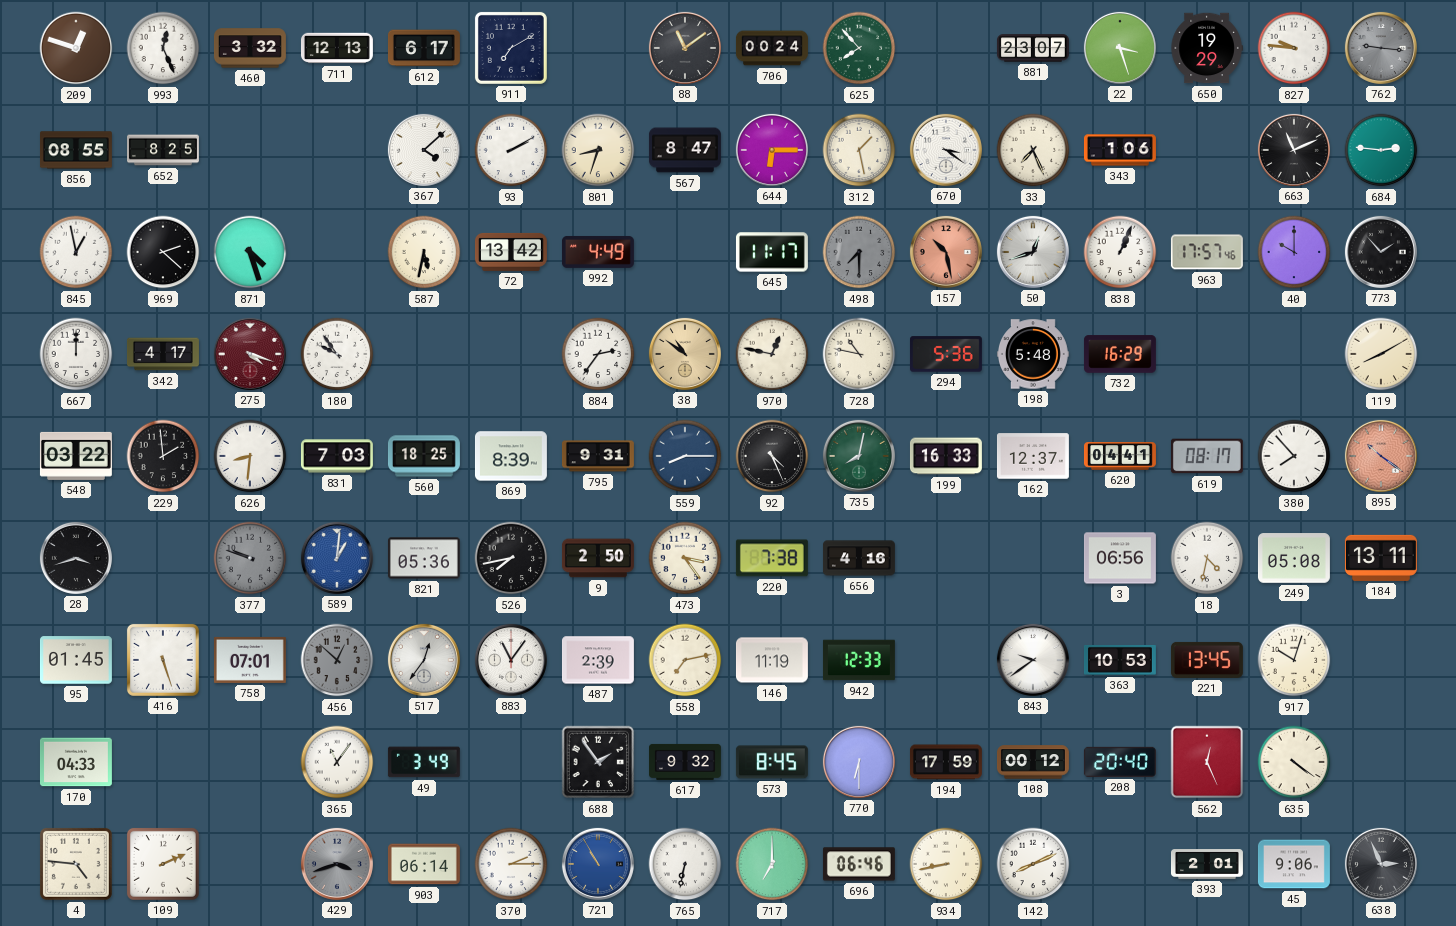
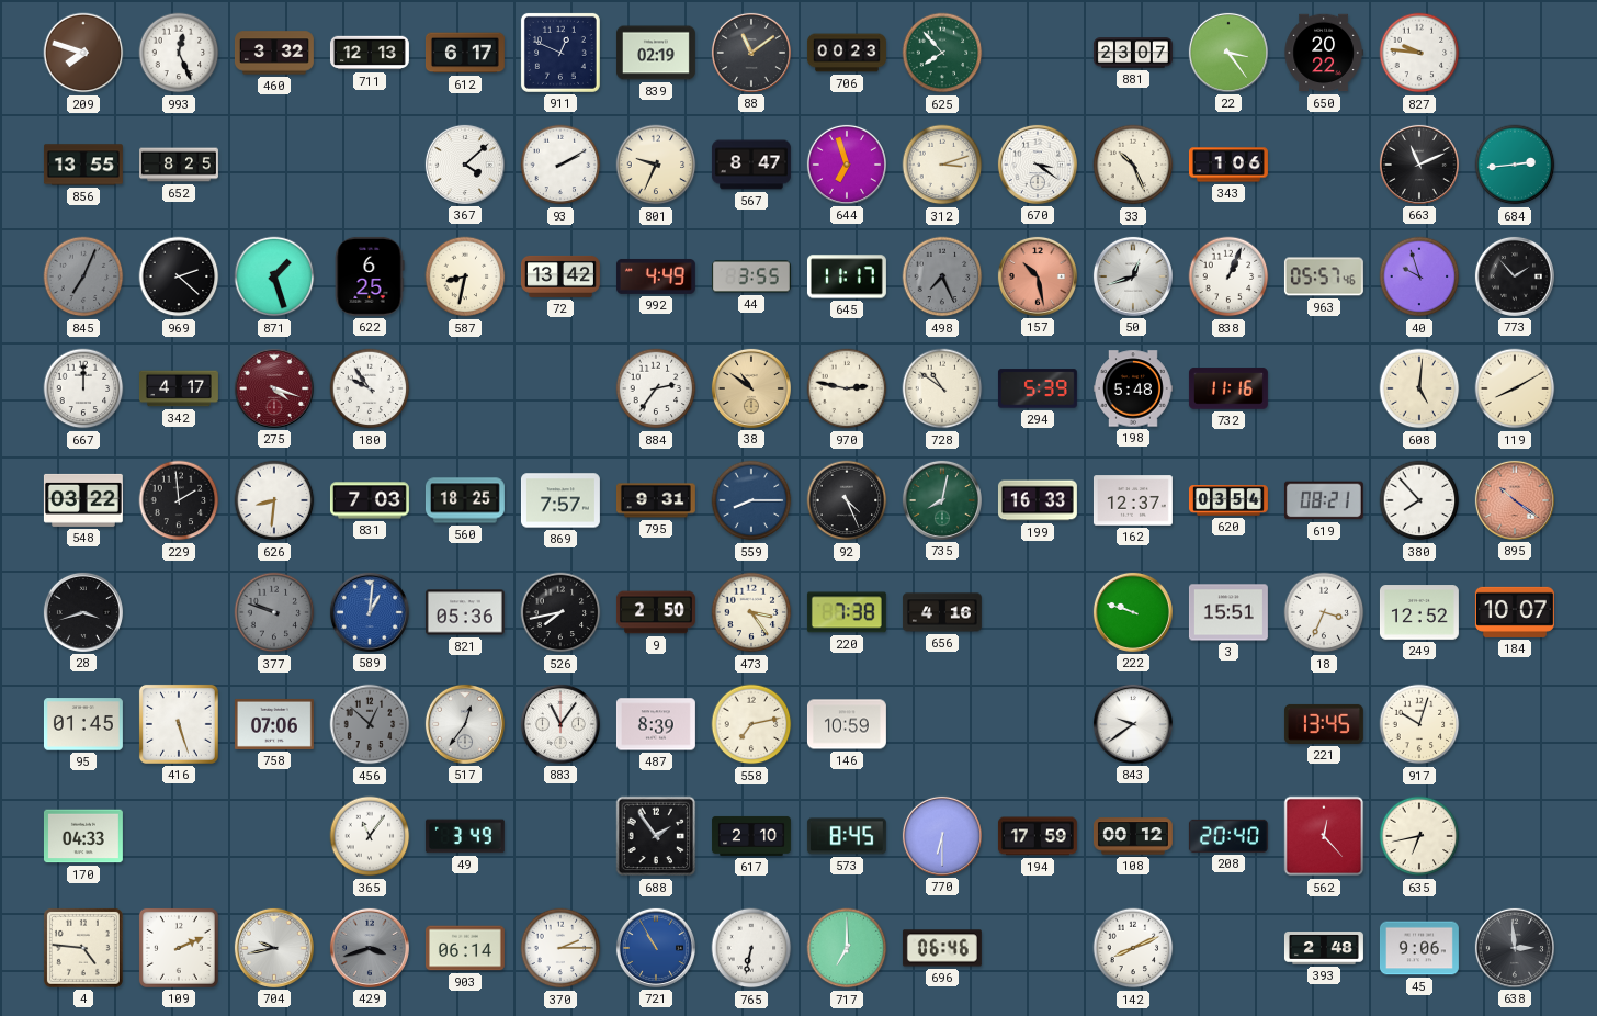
209: 12:48 -> 7:48 (83, 53)
911: 7:10 -> 12:49 (560, 53)
839: none -> 02:19 (656, 53)
706: 00:24 -> 00:23 (847, 53)
22: 3:27 -> 3:24 (1228, 53)
650: 19:29 -> 20:22 (1324, 53)
762: 9:16 -> none (1381, 48)
856: 08:55 -> 13:55 (83, 165)
801: 8:33 -> 9:34 (656, 165)
644: 6:15 -> 6:57 (847, 165)
312: 1:28 -> 3:12 (942, 165)
33: 7:26 -> 10:26 (1133, 165)
684: 2:46 -> 2:44 (1515, 165)
845: 12:58 -> 7:04 (83, 276)
845 dial: white -> grey (83, 276)
871: 4:27 -> 1:27 (274, 276)
622: none -> 6:25 (370, 276)
587: 5:32 -> 8:32 (465, 276)
44: none -> 3:55 (751, 276)
498: 7:30 -> 7:26 (942, 276)
963: 17:57 -> 05:57 (1324, 276)
40: 10:00 -> 9:57 (1419, 276)
970: 12:47 -> 2:47 (847, 388)
728: 10:47 -> 10:51 (942, 388)
294: 5:36 -> 5:39 (1038, 388)
732: 16:29 -> 11:16 (1228, 388)
608: none -> 5:01 (1419, 388)
869: 8:39 -> 7:57 (560, 500)
620: 04:41 -> 03:54 (1228, 500)
619: 08:17 -> 08:21 (1324, 500)
222: none -> 9:48 (1133, 612)
3: 06:56 -> 15:51 (1228, 612)
18: 4:32 -> 3:34 (1324, 612)
249: 05:08 -> 12:52 (1419, 612)
184: 13:11 -> 10:07 (1515, 612)
758: 07:01 -> 07:06 (274, 724)
487: 2:39 -> 8:39 (656, 724)
146: 11:19 -> 10:59 (847, 724)
942: 12:33 -> none (859, 660)
363: 10:53 -> none (1120, 661)
617: 9:32 -> 2:10 (752, 836)
562: 12:26 -> 12:23 (1324, 836)
635: 4:21 -> 6:43 (1419, 836)
704: none -> 9:43 (274, 948)
934: 8:43 -> none (946, 864)
393: 2:01 -> 2:48 (1324, 948)
638: 2:56 -> 2:59 (1515, 948)
